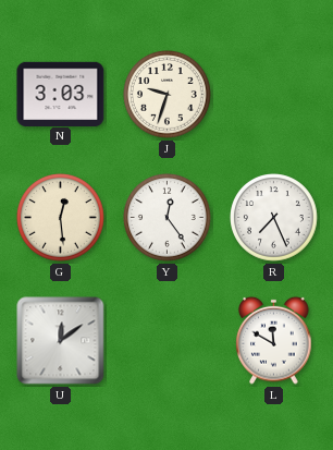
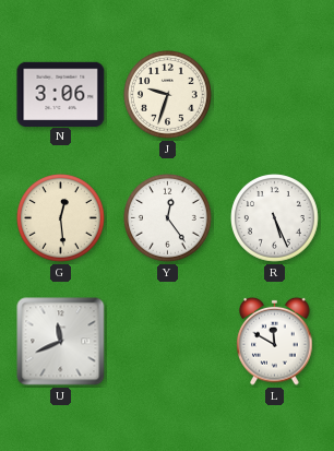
N: 3:03 -> 3:06 (61, 94)
R: 7:26 -> 5:26 (275, 218)
U: 12:09 -> 11:41 (61, 342)
